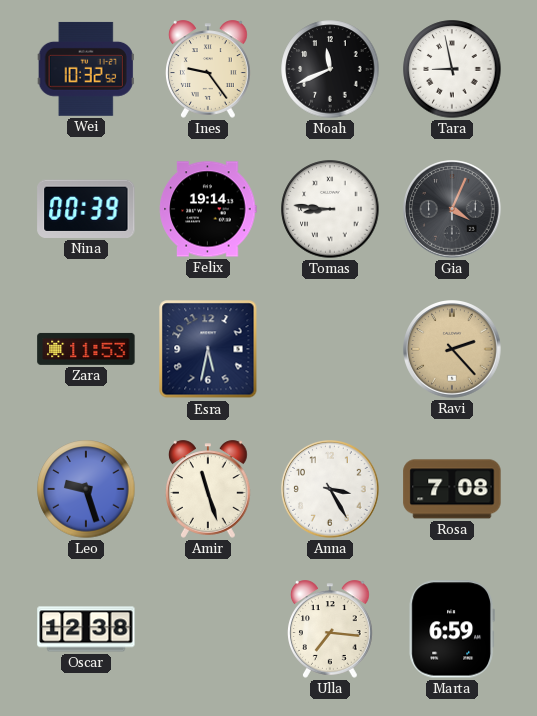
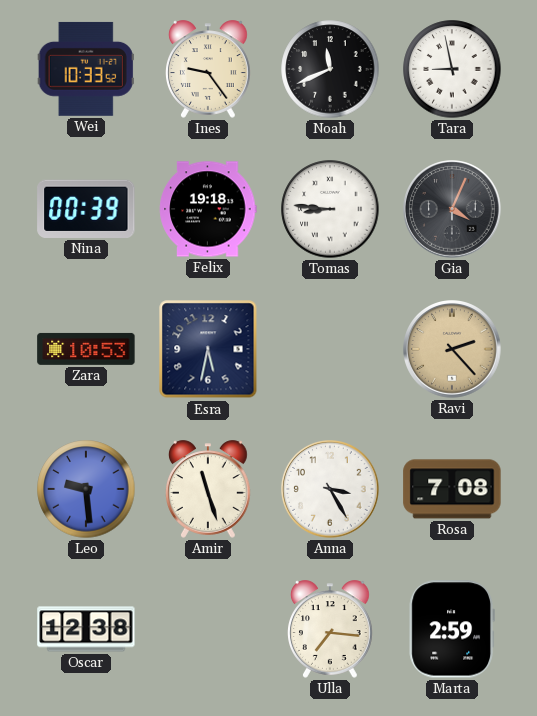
Wei: 10:32 -> 10:33 (86, 69)
Felix: 19:14 -> 19:18 (208, 209)
Zara: 11:53 -> 10:53 (86, 349)
Leo: 9:27 -> 9:29 (86, 489)
Marta: 6:59 -> 2:59 (452, 629)
